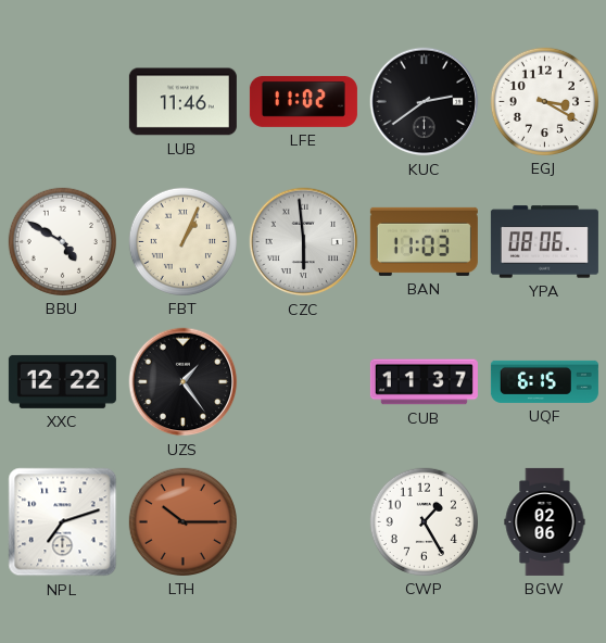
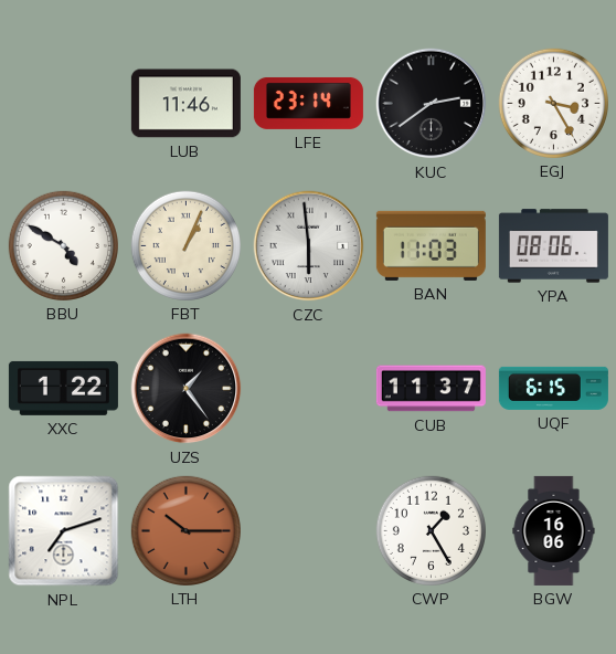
LFE: 11:02 -> 23:14 (308, 103)
EGJ: 3:20 -> 3:25 (553, 103)
XXC: 12:22 -> 1:22 (63, 388)
BGW: 02:06 -> 16:06 (554, 530)
